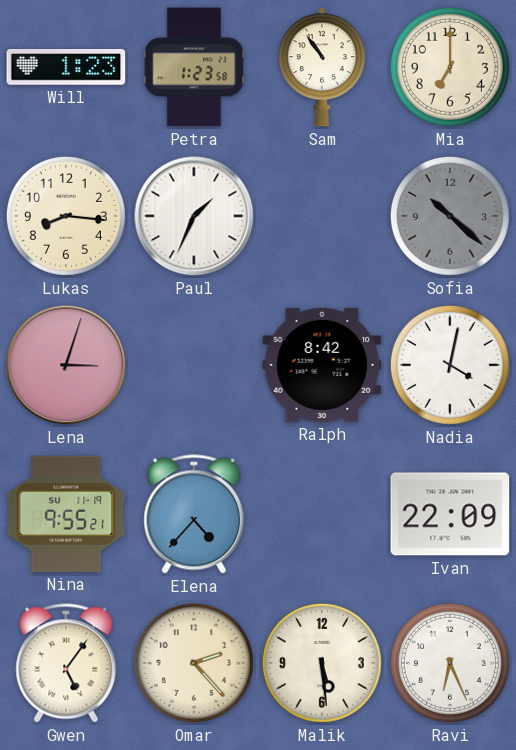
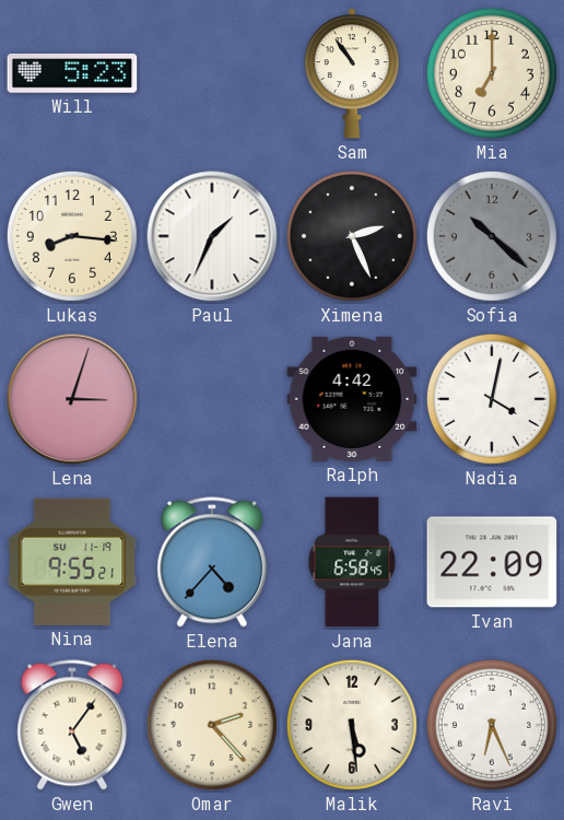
Will: 1:23 -> 5:23 (72, 73)
Petra: 1:23 -> none (193, 67)
Ximena: none -> 2:26 (352, 236)
Ralph: 8:42 -> 4:42 (352, 399)
Jana: none -> 6:58 (352, 562)
